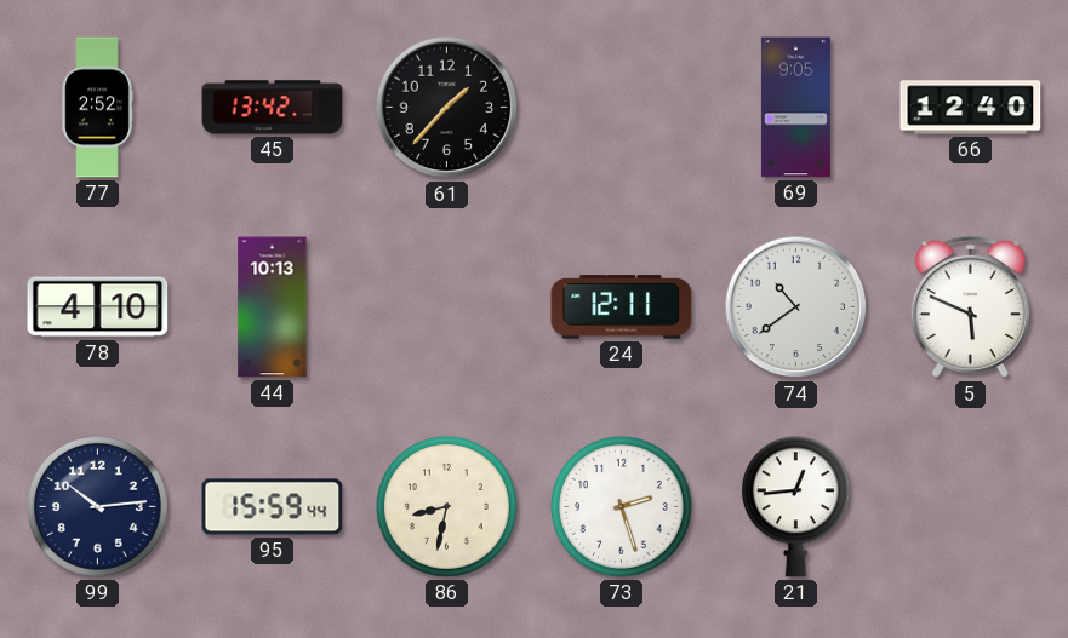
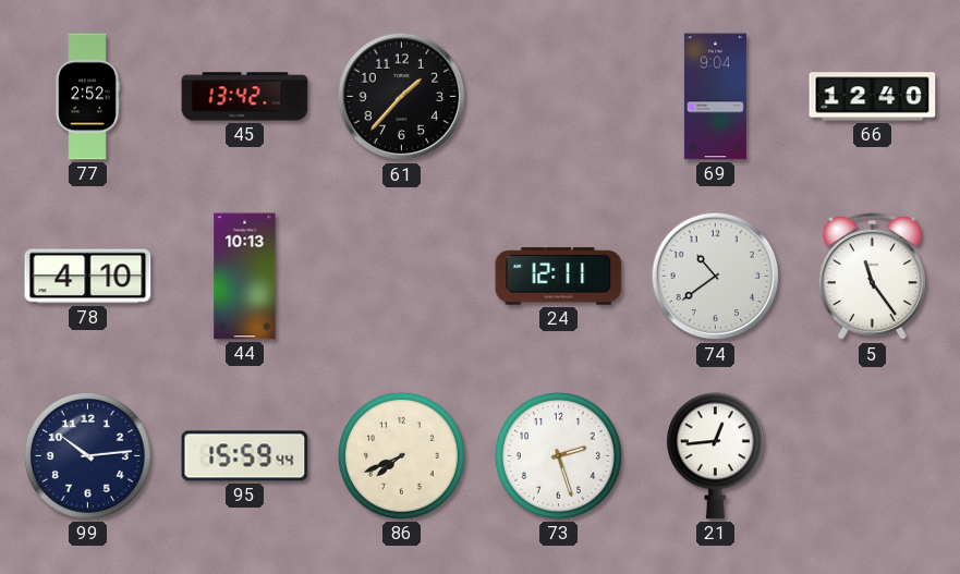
69: 9:05 -> 9:04 (715, 97)
5: 5:49 -> 11:24 (872, 277)
86: 8:32 -> 7:41 (401, 455)
